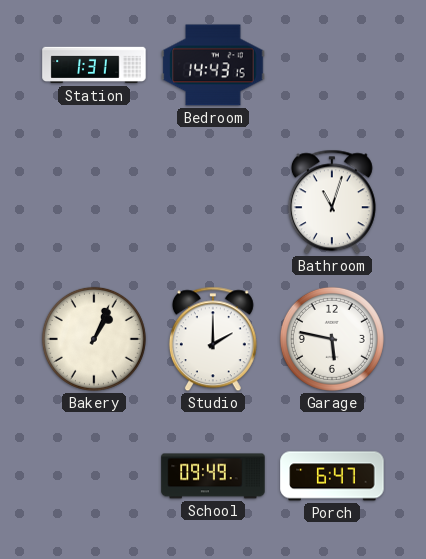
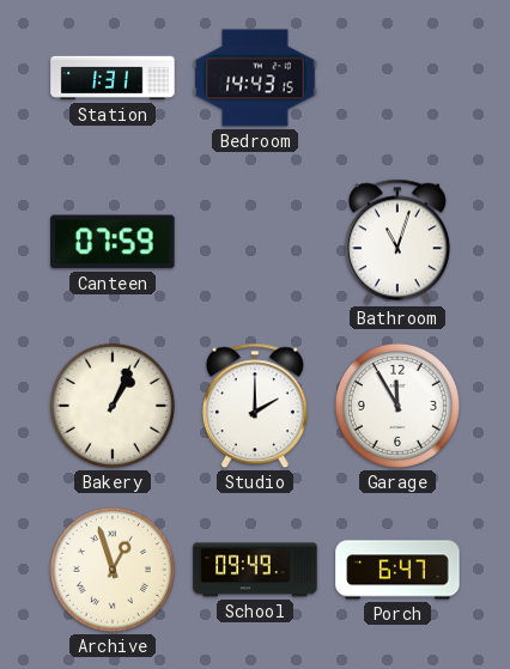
Canteen: none -> 07:59 (113, 242)
Garage: 5:47 -> 11:55 (397, 406)
Archive: none -> 12:57 (113, 570)
